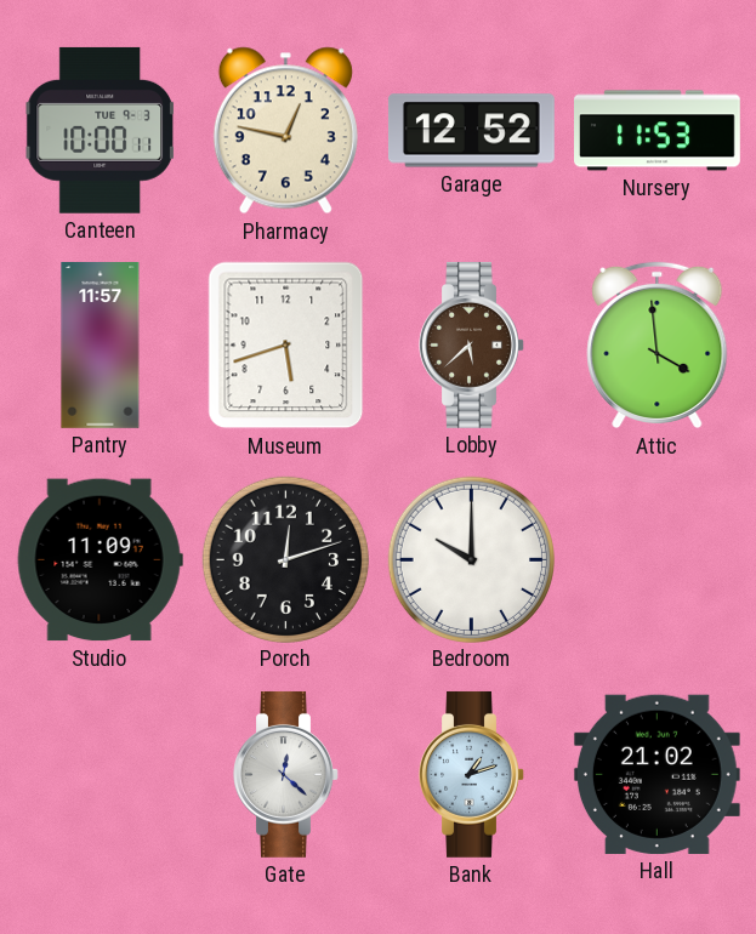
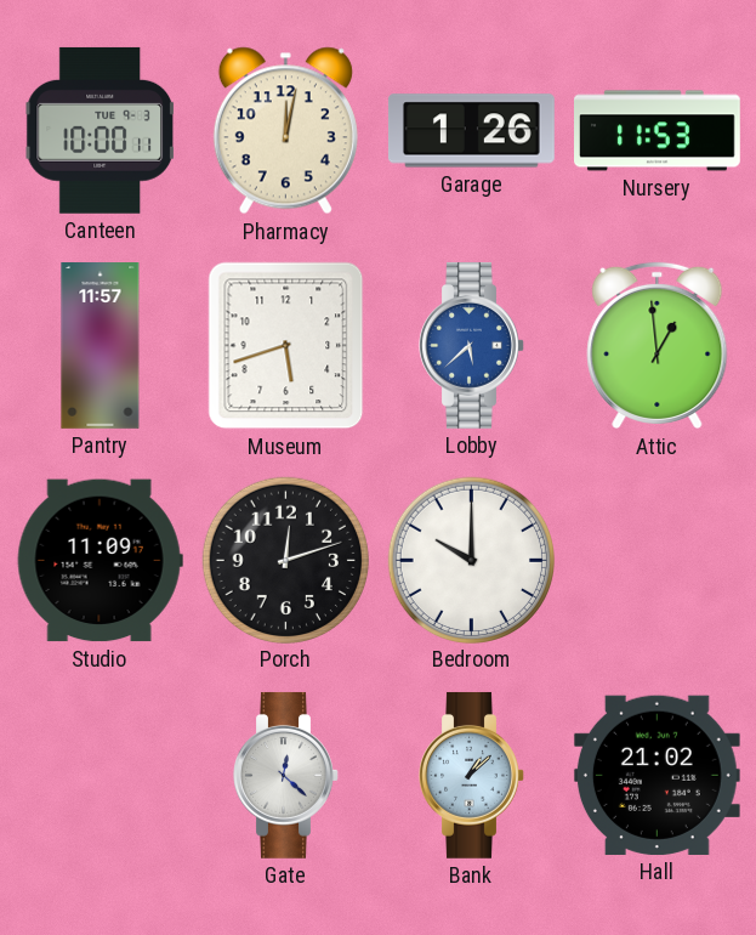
Pharmacy: 12:47 -> 12:02 (285, 131)
Garage: 12:52 -> 1:26 (471, 131)
Lobby dial: brown -> blue (472, 345)
Attic: 3:59 -> 12:59 (658, 346)
Bank: 1:12 -> 1:08 (472, 775)
